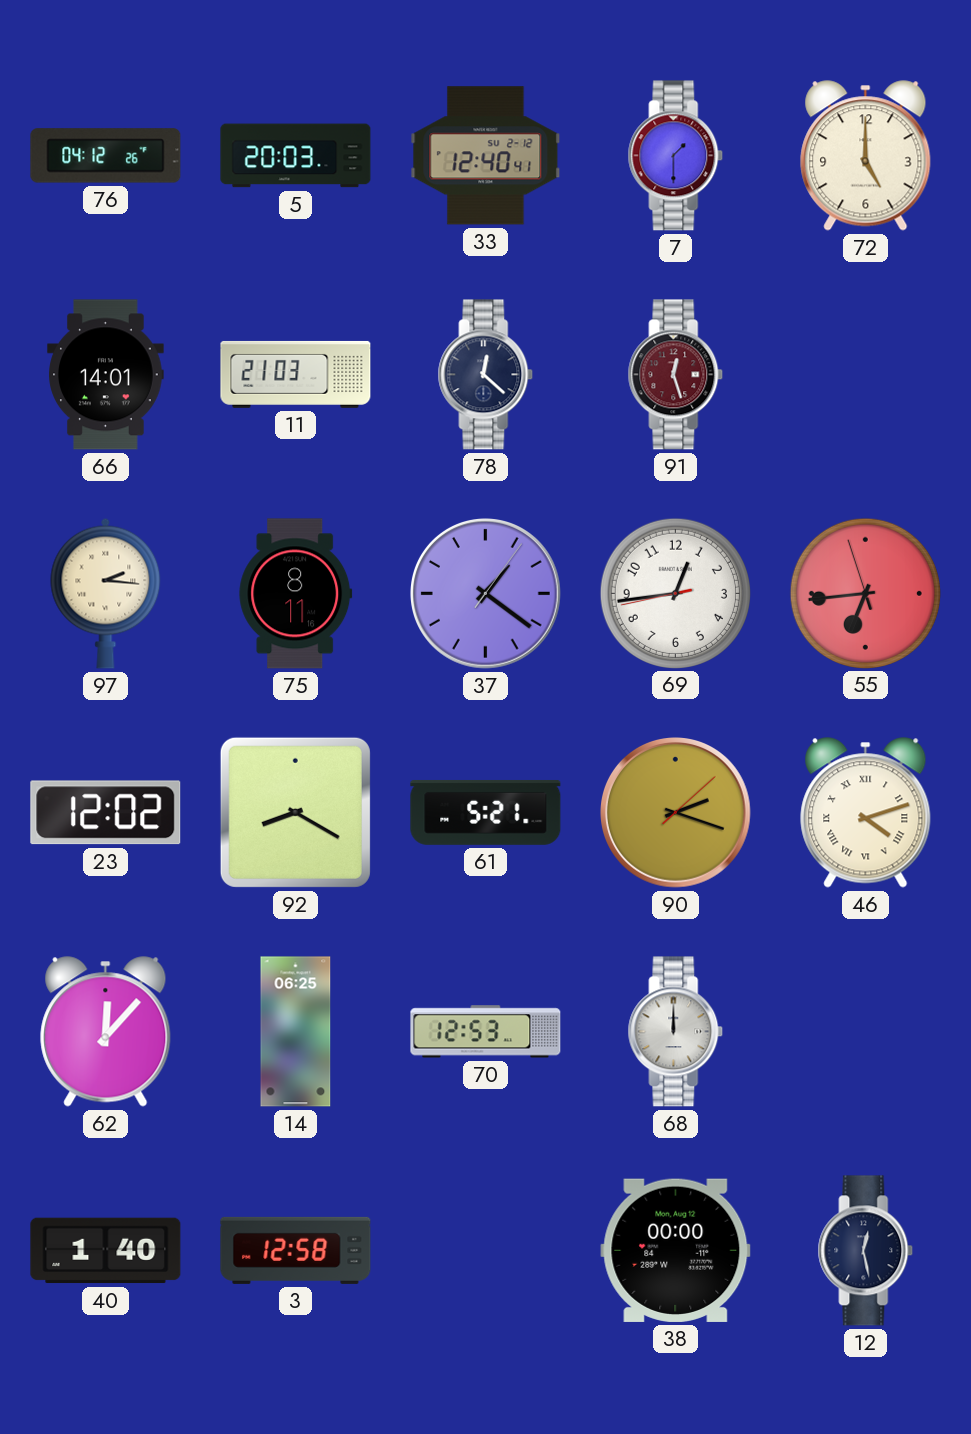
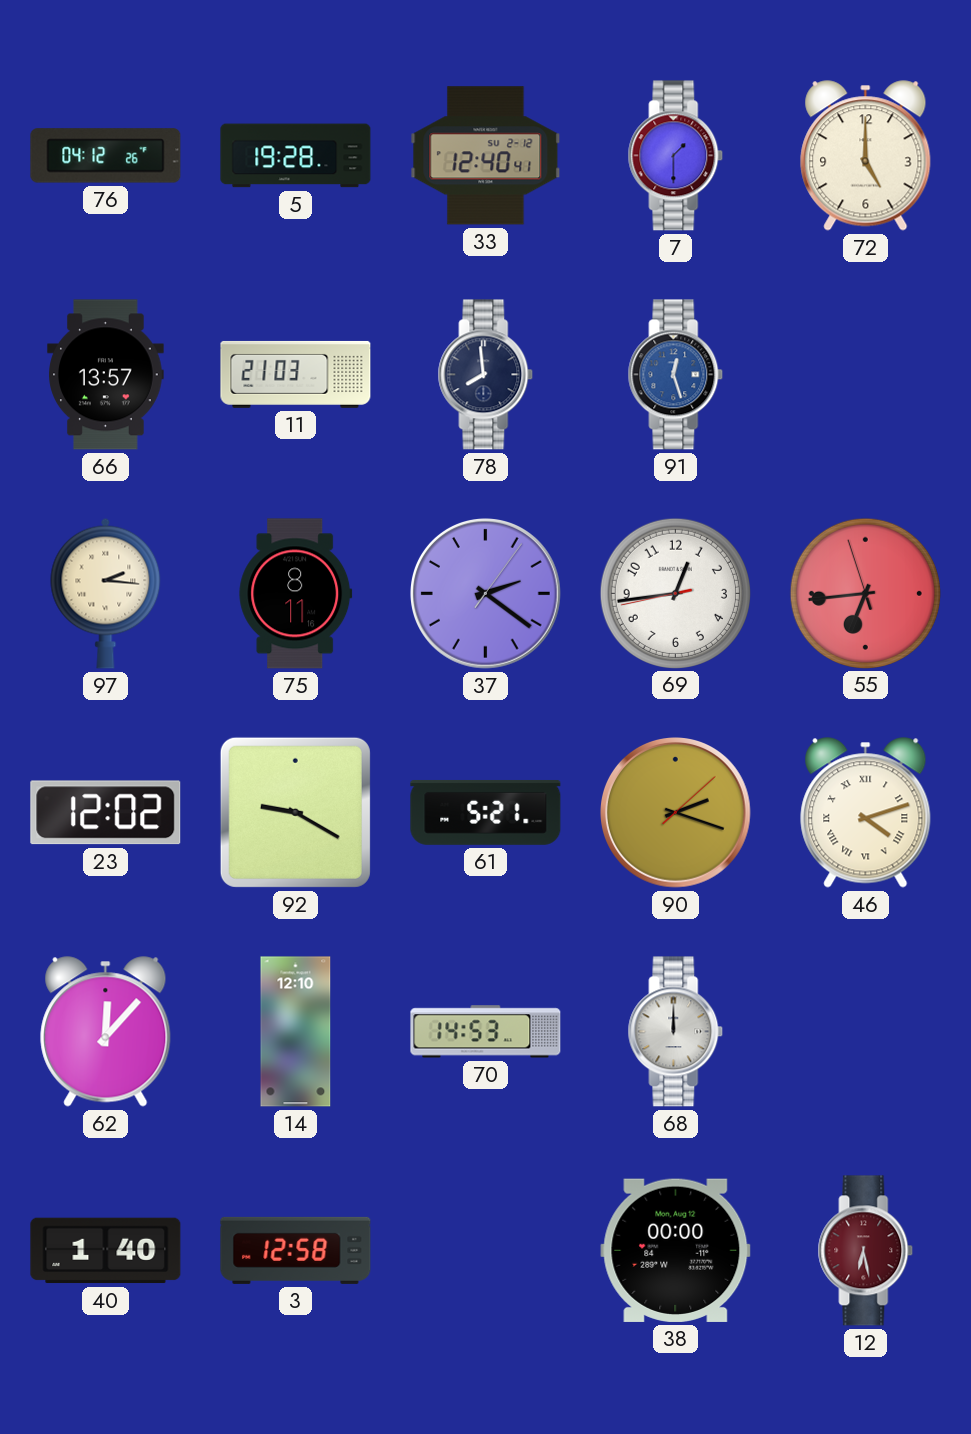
5: 20:03 -> 19:28 (296, 156)
66: 14:01 -> 13:57 (106, 375)
78: 12:22 -> 7:59 (486, 375)
91 dial: burgundy -> blue (676, 375)
37: 1:21 -> 2:21 (486, 594)
92: 8:20 -> 9:20 (295, 812)
14: 06:25 -> 12:10 (296, 1032)
70: 12:53 -> 14:53 (486, 1032)
12: 12:28 -> 6:28 (866, 1251)
12 dial: navy -> burgundy (866, 1251)
